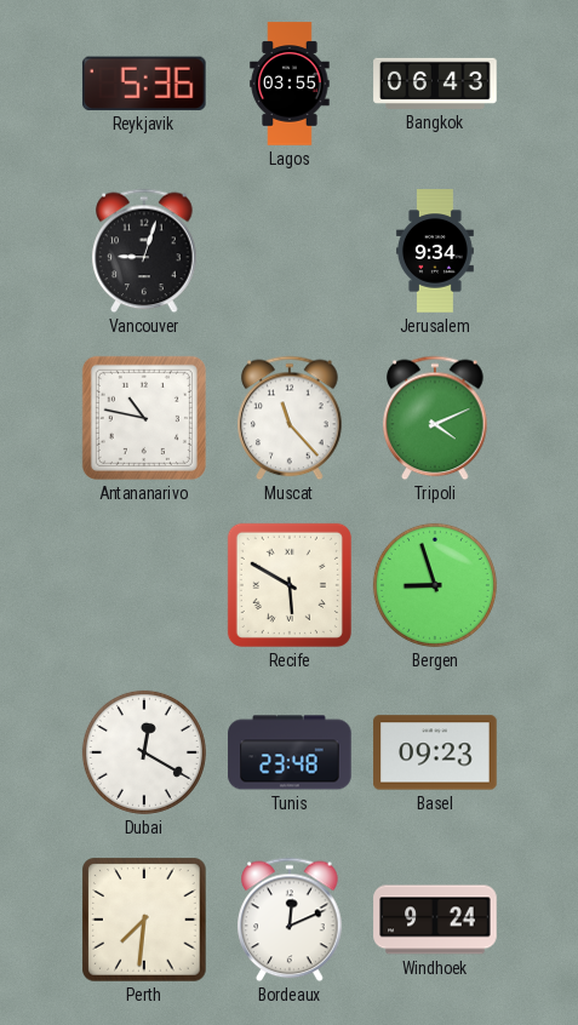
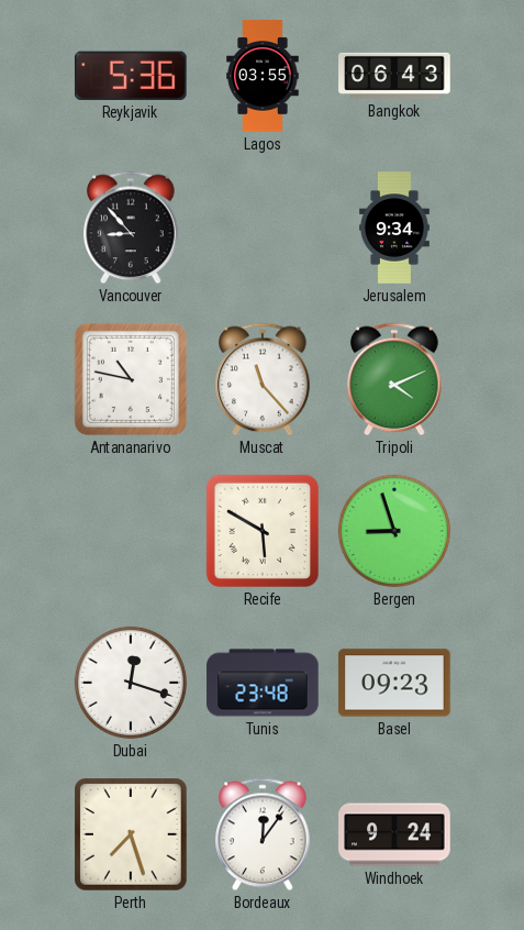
Vancouver: 9:03 -> 8:53 (131, 228)
Dubai: 12:20 -> 12:18 (131, 683)
Perth: 7:31 -> 7:27 (131, 834)
Bordeaux: 12:11 -> 12:06 (263, 834)
